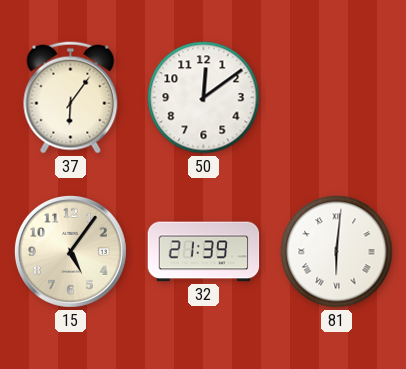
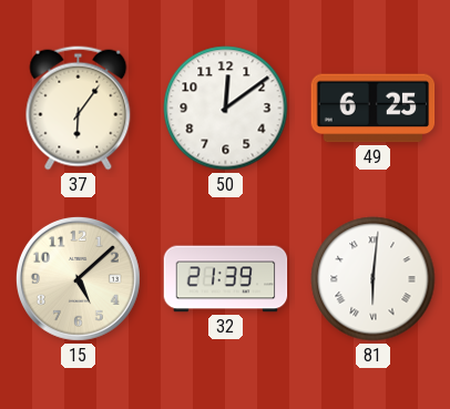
49: none -> 6:25 (374, 109)
15: 5:06 -> 5:08 (78, 278)
